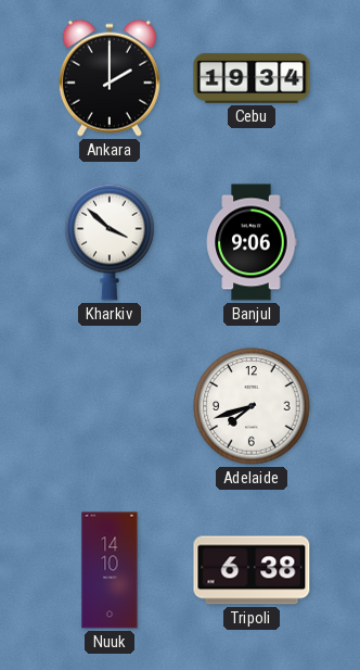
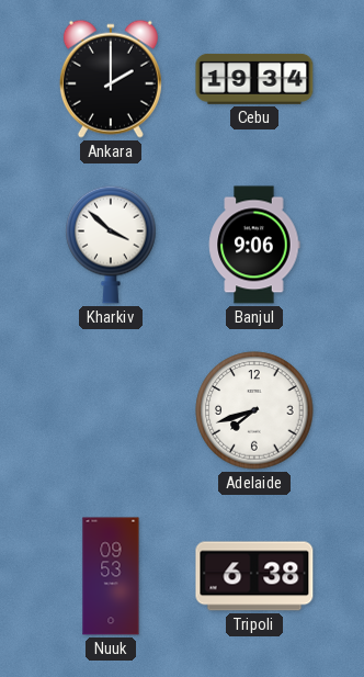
Nuuk: 14:10 -> 09:53 (111, 576)
